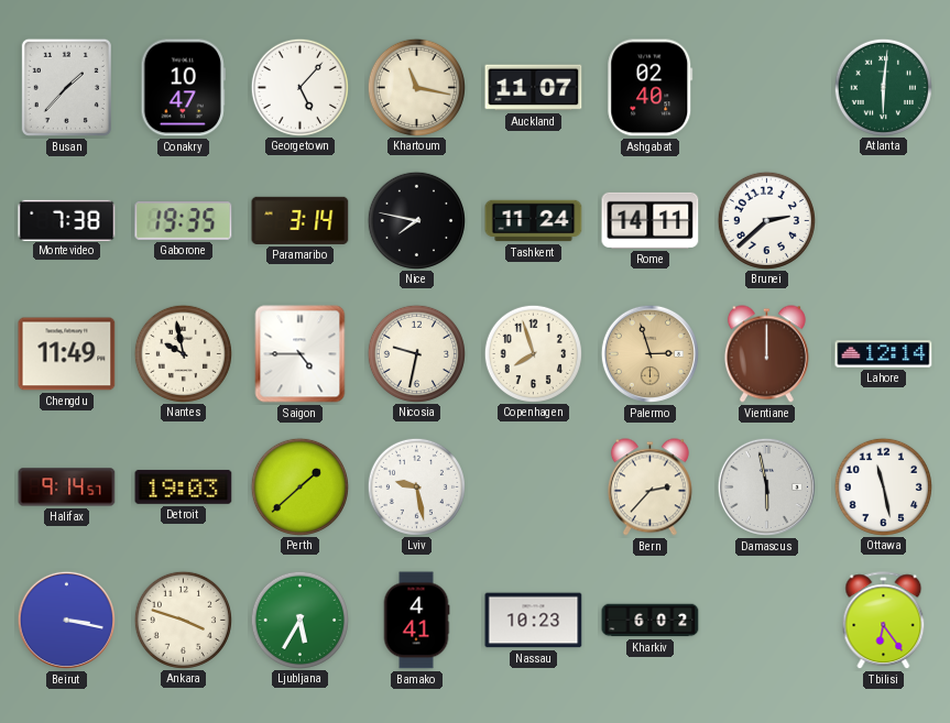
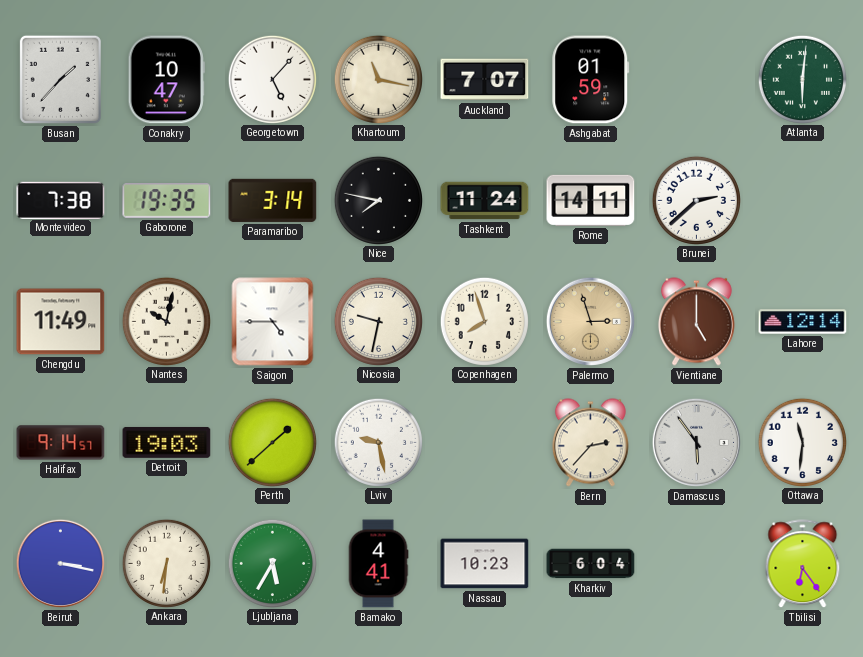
Auckland: 11:07 -> 7:07 (485, 80)
Ashgabat: 02:40 -> 01:59 (591, 80)
Nantes: 9:58 -> 10:02 (166, 321)
Vientiane: 12:00 -> 5:00 (696, 322)
Damascus: 5:58 -> 5:54 (696, 442)
Ottawa: 11:28 -> 11:31 (802, 442)
Ankara: 3:48 -> 6:31 (166, 563)
Kharkiv: 6:02 -> 6:04 (591, 564)
